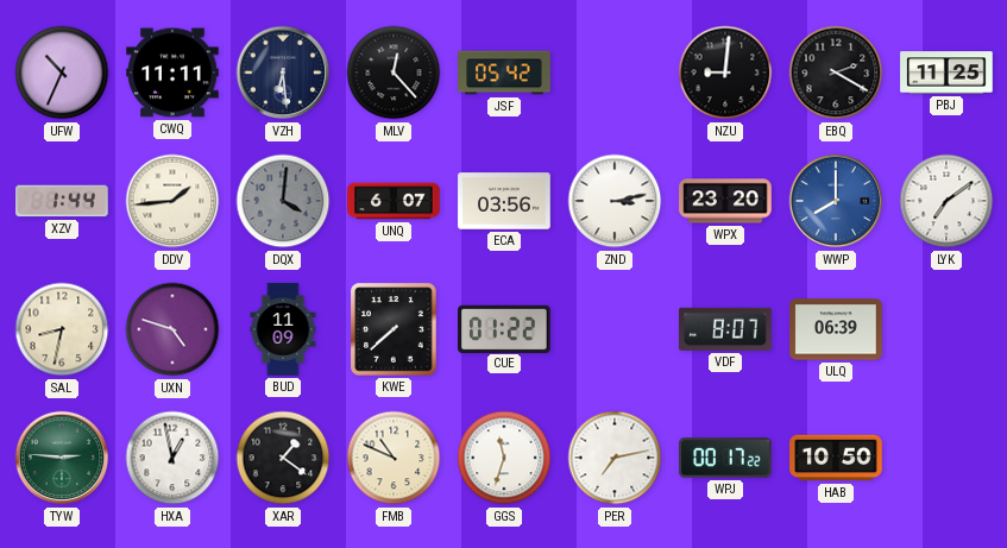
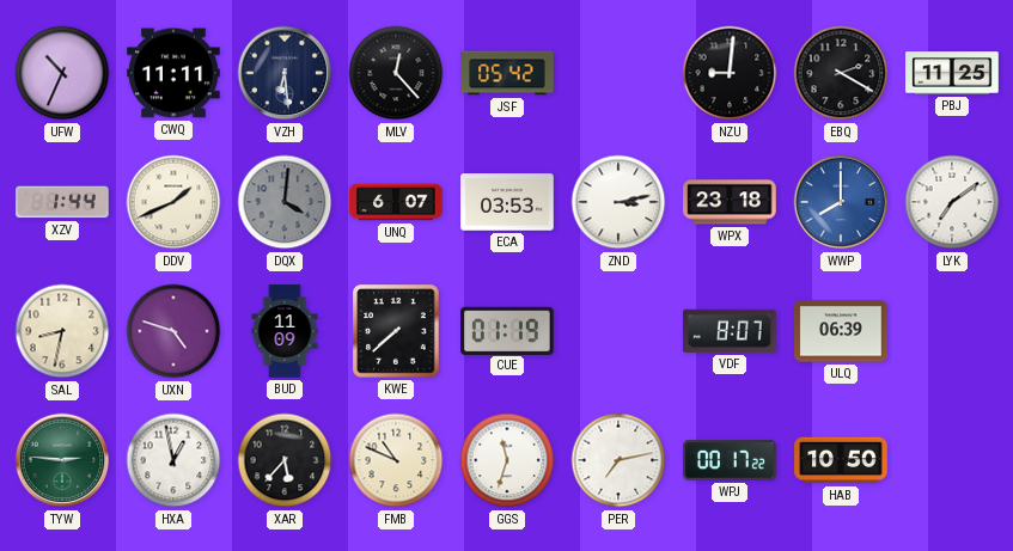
DDV: 1:44 -> 1:41 (173, 202)
ECA: 03:56 -> 03:53 (507, 202)
WPX: 23:20 -> 23:18 (730, 202)
CUE: 01:22 -> 01:19 (507, 330)
XAR: 1:21 -> 5:37 (285, 460)
